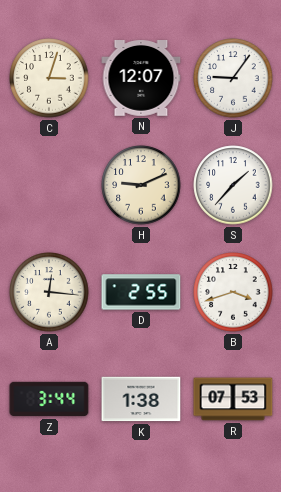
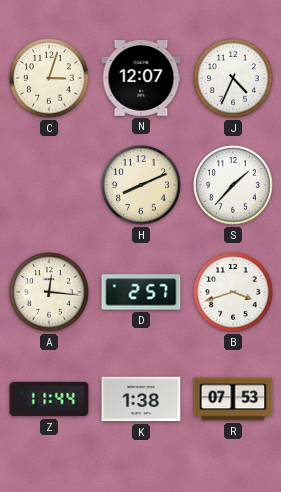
J: 9:06 -> 4:34 (233, 78)
H: 9:11 -> 8:11 (141, 185)
D: 2:55 -> 2:57 (141, 292)
Z: 3:44 -> 11:44 (49, 399)
